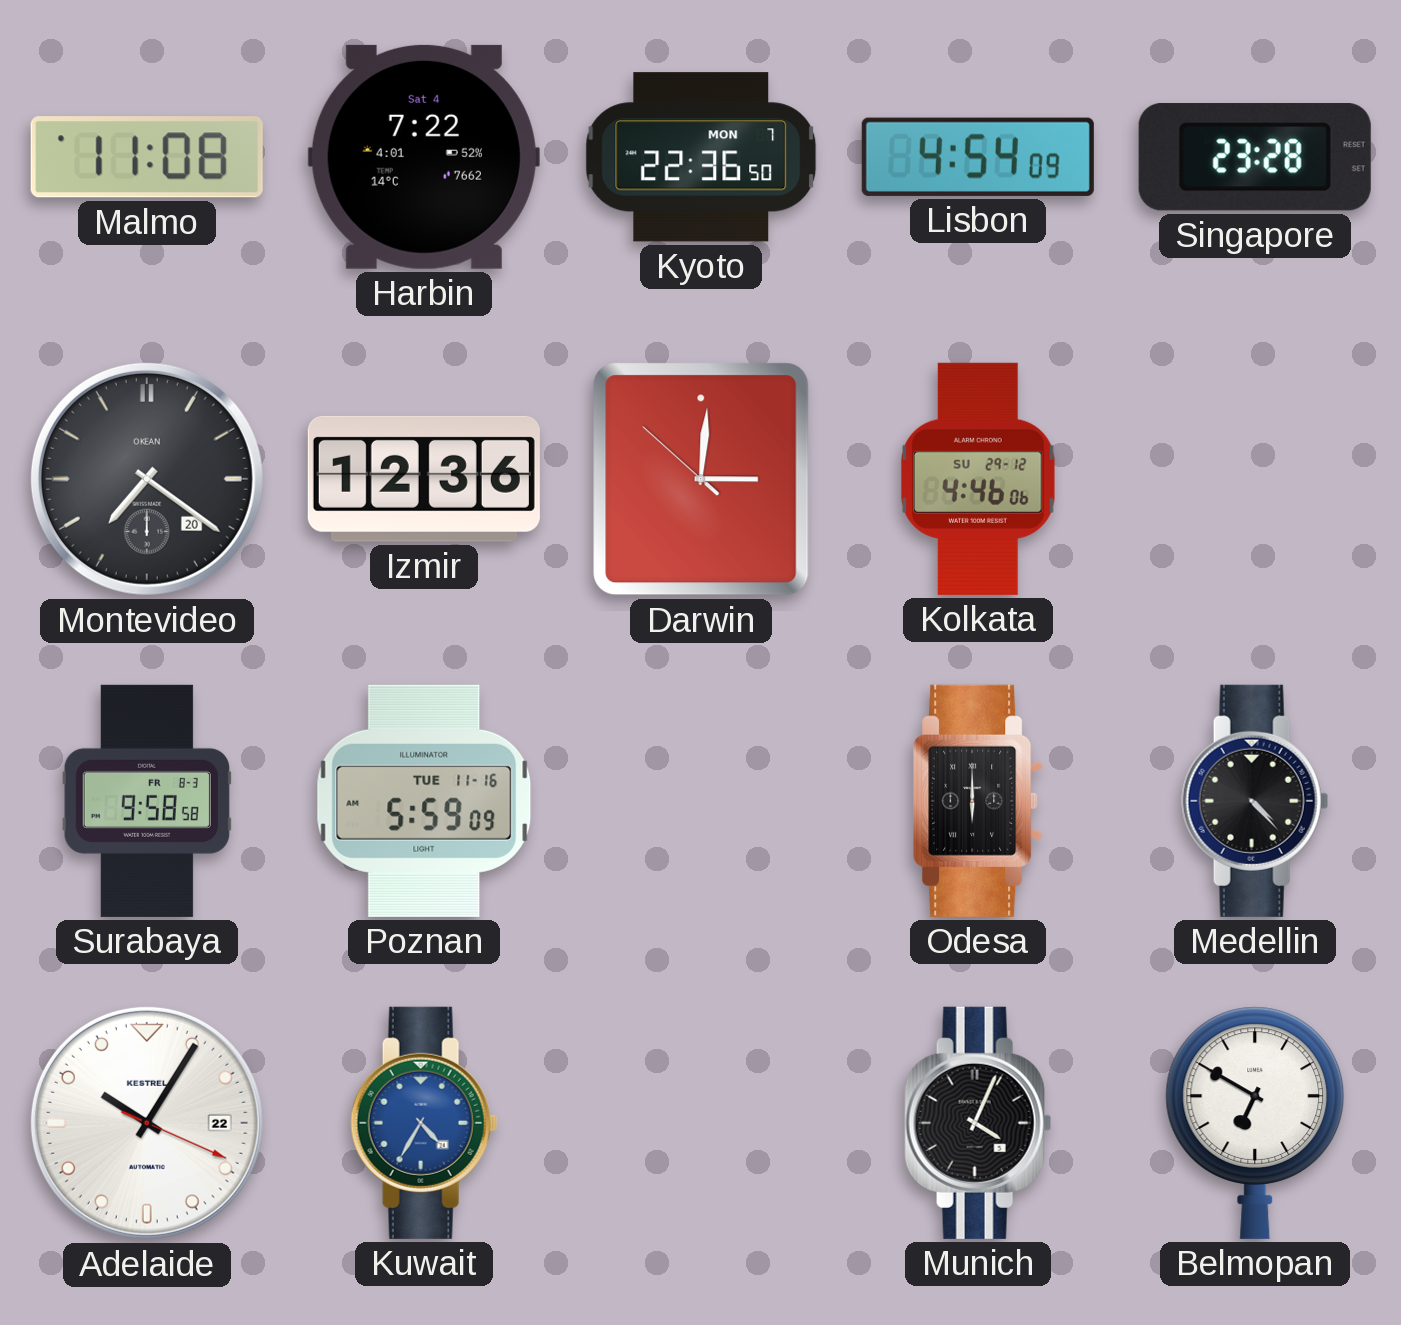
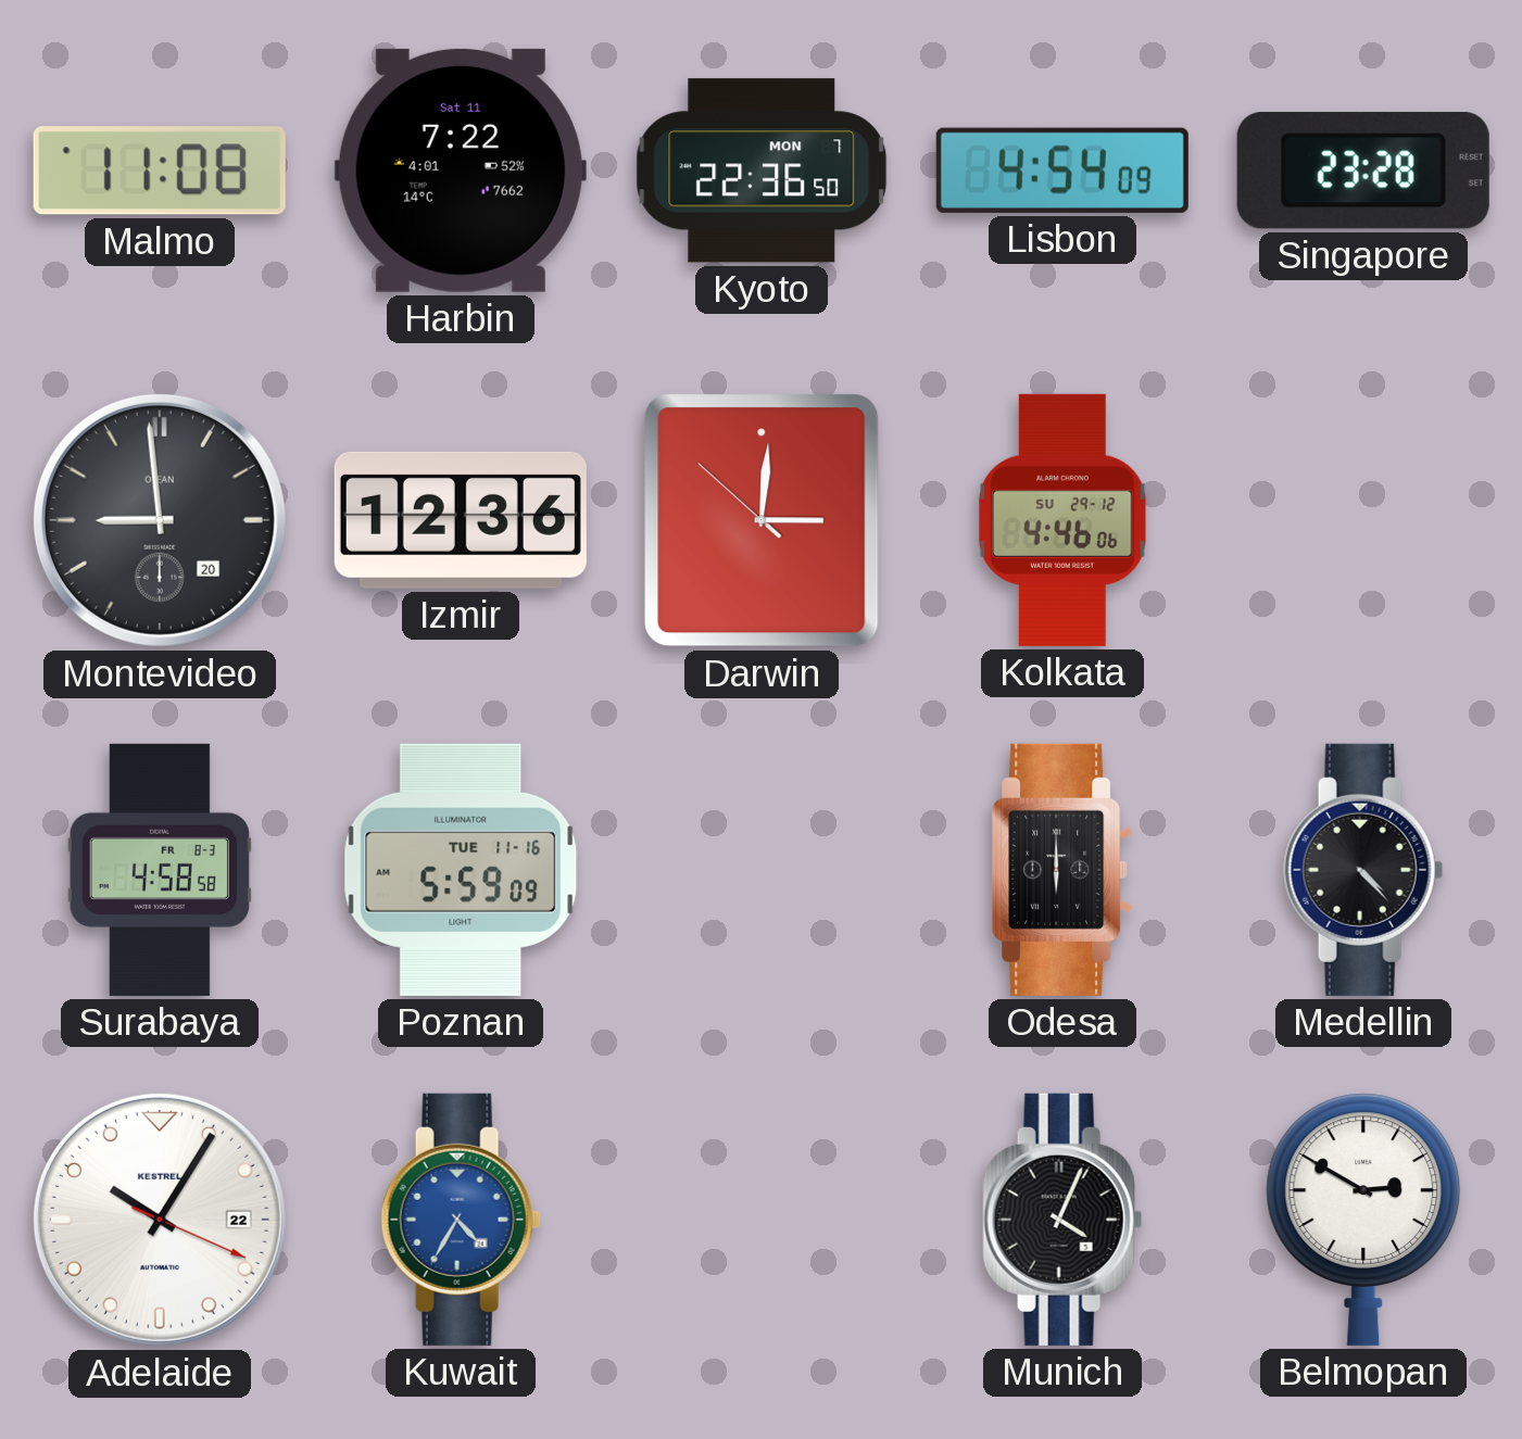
Harbin date: Sat 4 -> Sat 11 (461, 171)
Montevideo: 7:21 -> 8:59 (160, 520)
Surabaya: 9:58 -> 4:58 (160, 870)
Belmopan: 6:50 -> 2:50 (1363, 1220)
